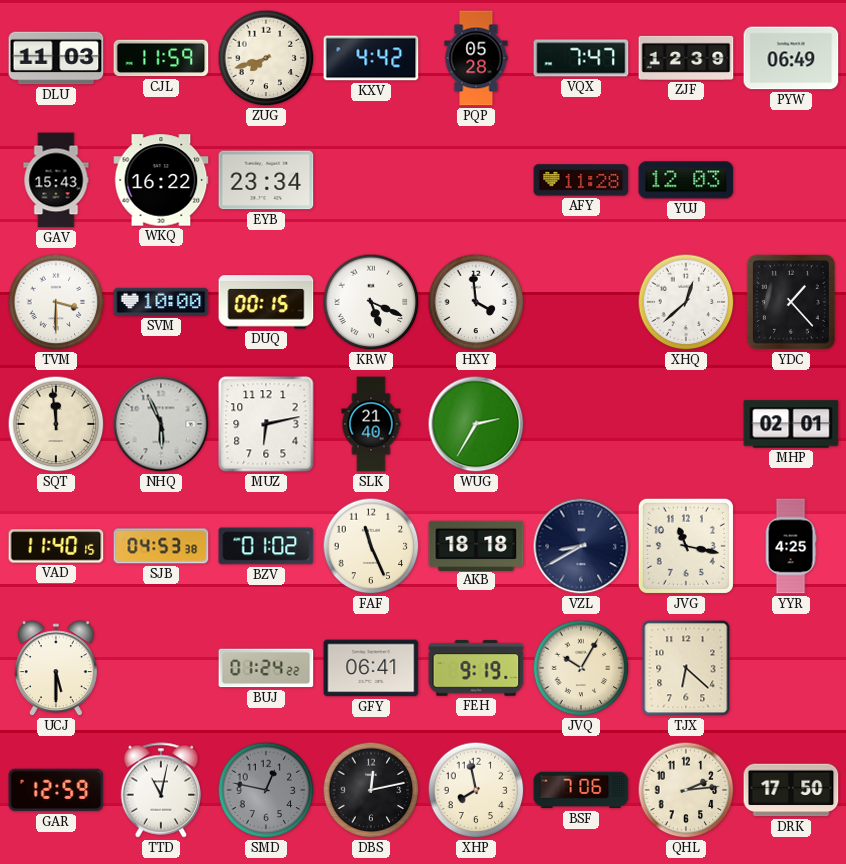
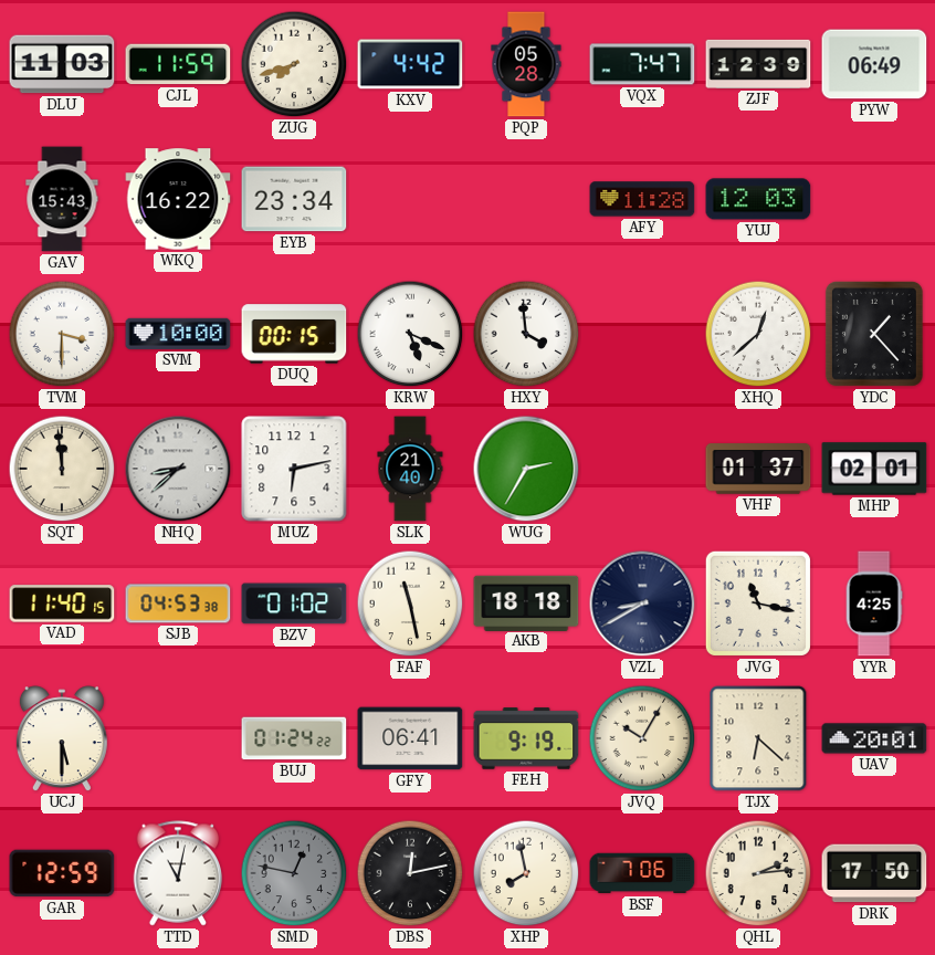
NHQ: 5:56 -> 8:38 (178, 469)
VHF: none -> 01:37 (758, 469)
FAF: 11:26 -> 11:28 (410, 604)
UAV: none -> 20:01 (874, 738)
